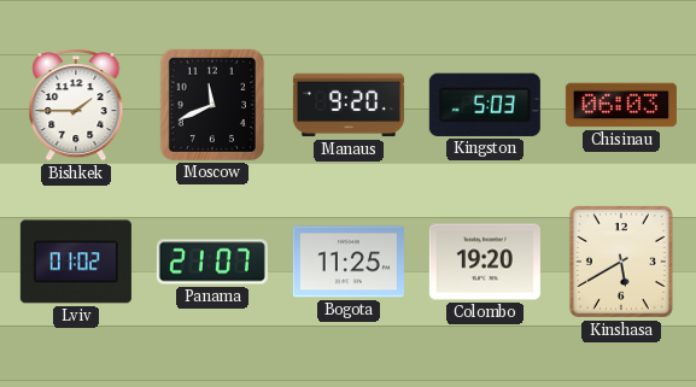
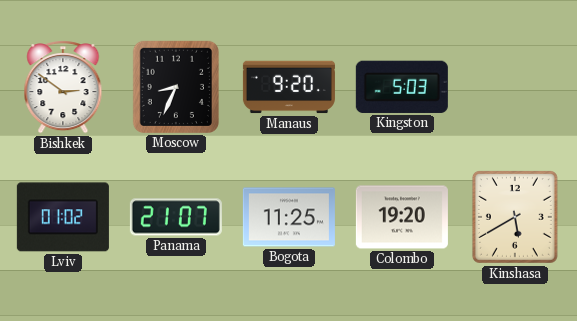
Bishkek: 1:45 -> 2:51 (63, 88)
Moscow: 11:41 -> 8:34 (176, 87)
Chisinau: 06:03 -> none (621, 105)
